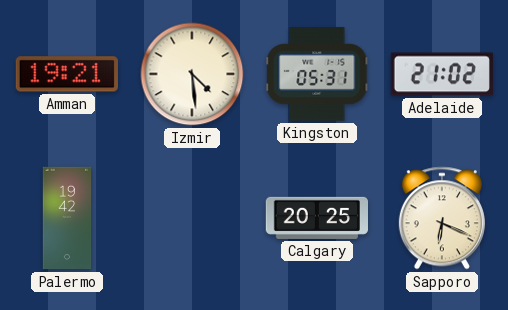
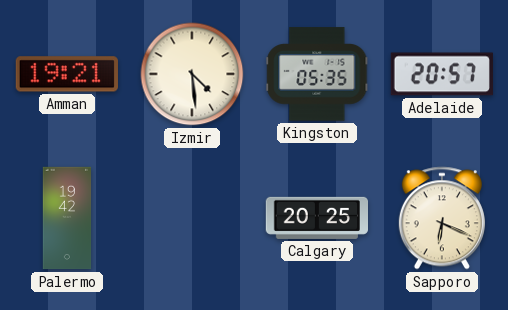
Kingston: 05:31 -> 05:35 (317, 74)
Adelaide: 21:02 -> 20:57 (442, 74)
